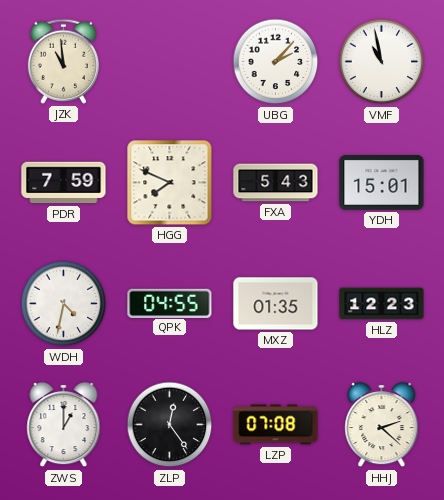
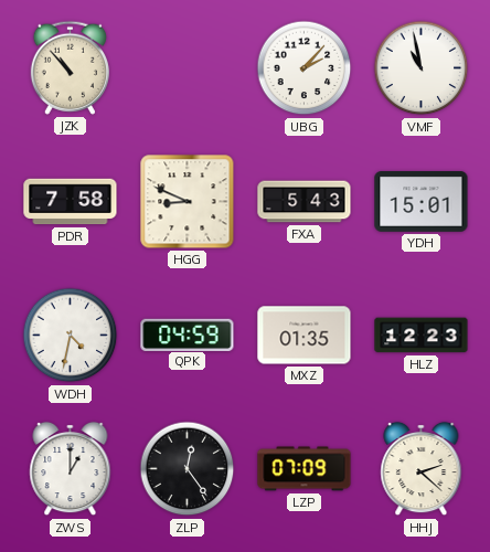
JZK: 10:59 -> 10:53 (70, 67)
PDR: 7:59 -> 7:58 (71, 202)
HGG: 7:49 -> 8:49 (188, 202)
QPK: 04:55 -> 04:59 (188, 335)
LZP: 07:08 -> 07:09 (305, 469)
